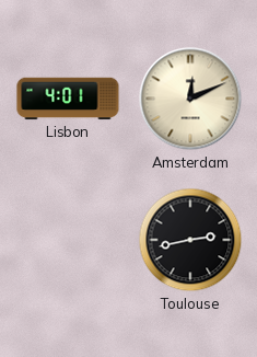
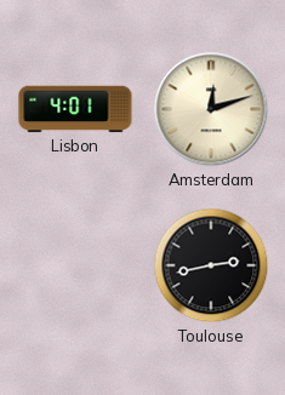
Amsterdam: 12:11 -> 12:12 (211, 109)
